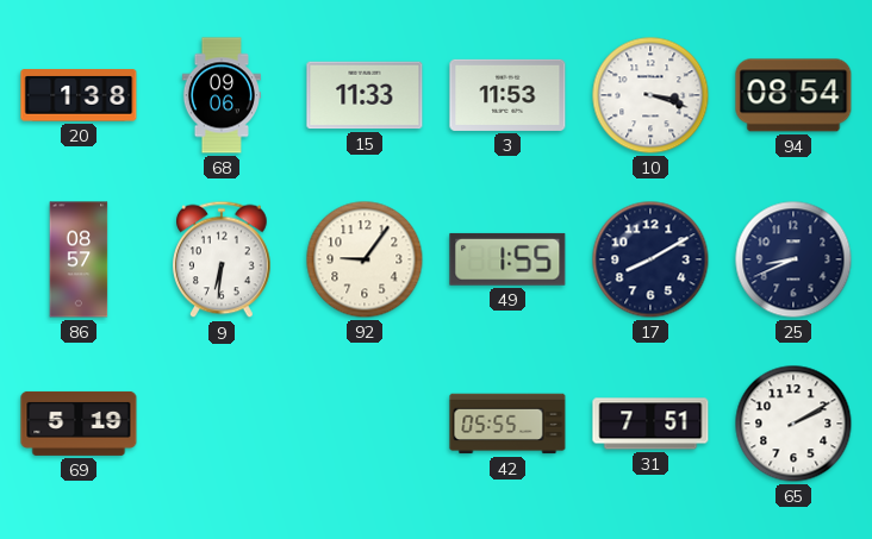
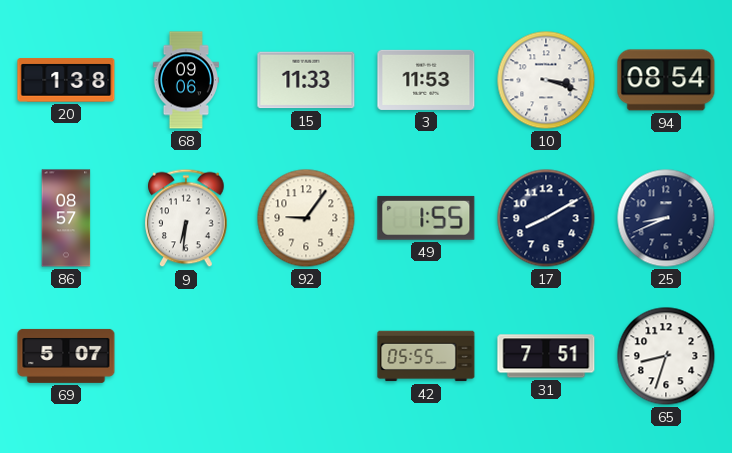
69: 5:19 -> 5:07 (66, 356)
65: 2:10 -> 8:33 (666, 356)
